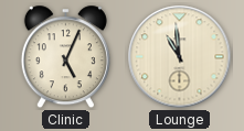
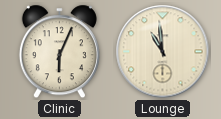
Clinic: 5:04 -> 6:04 (59, 52)
